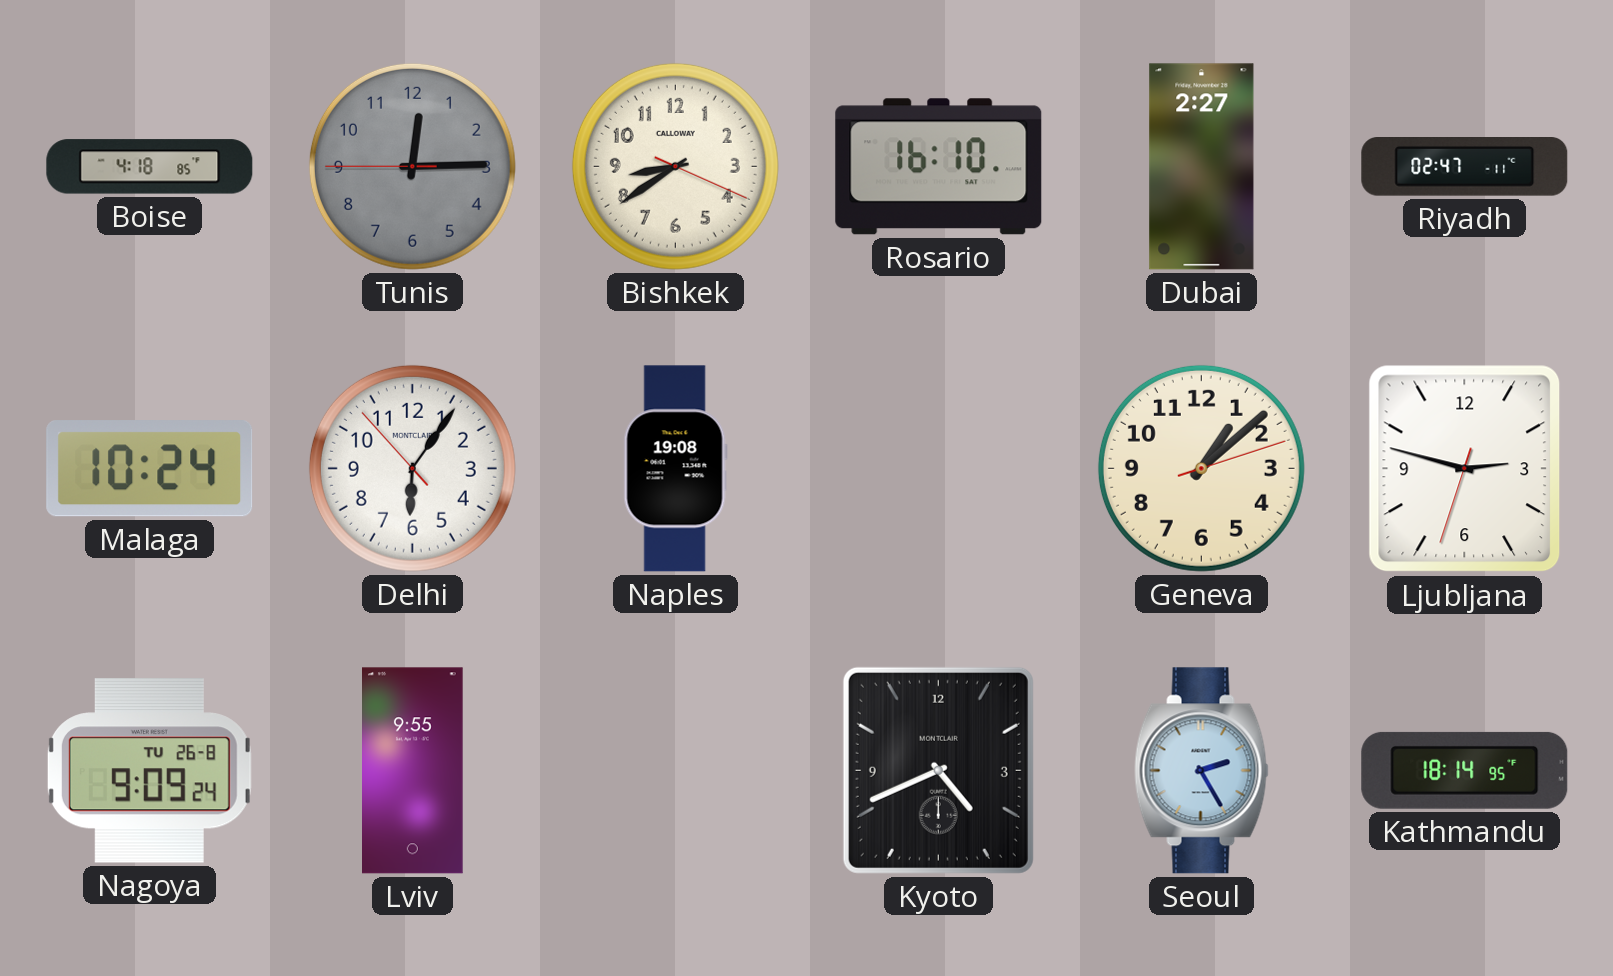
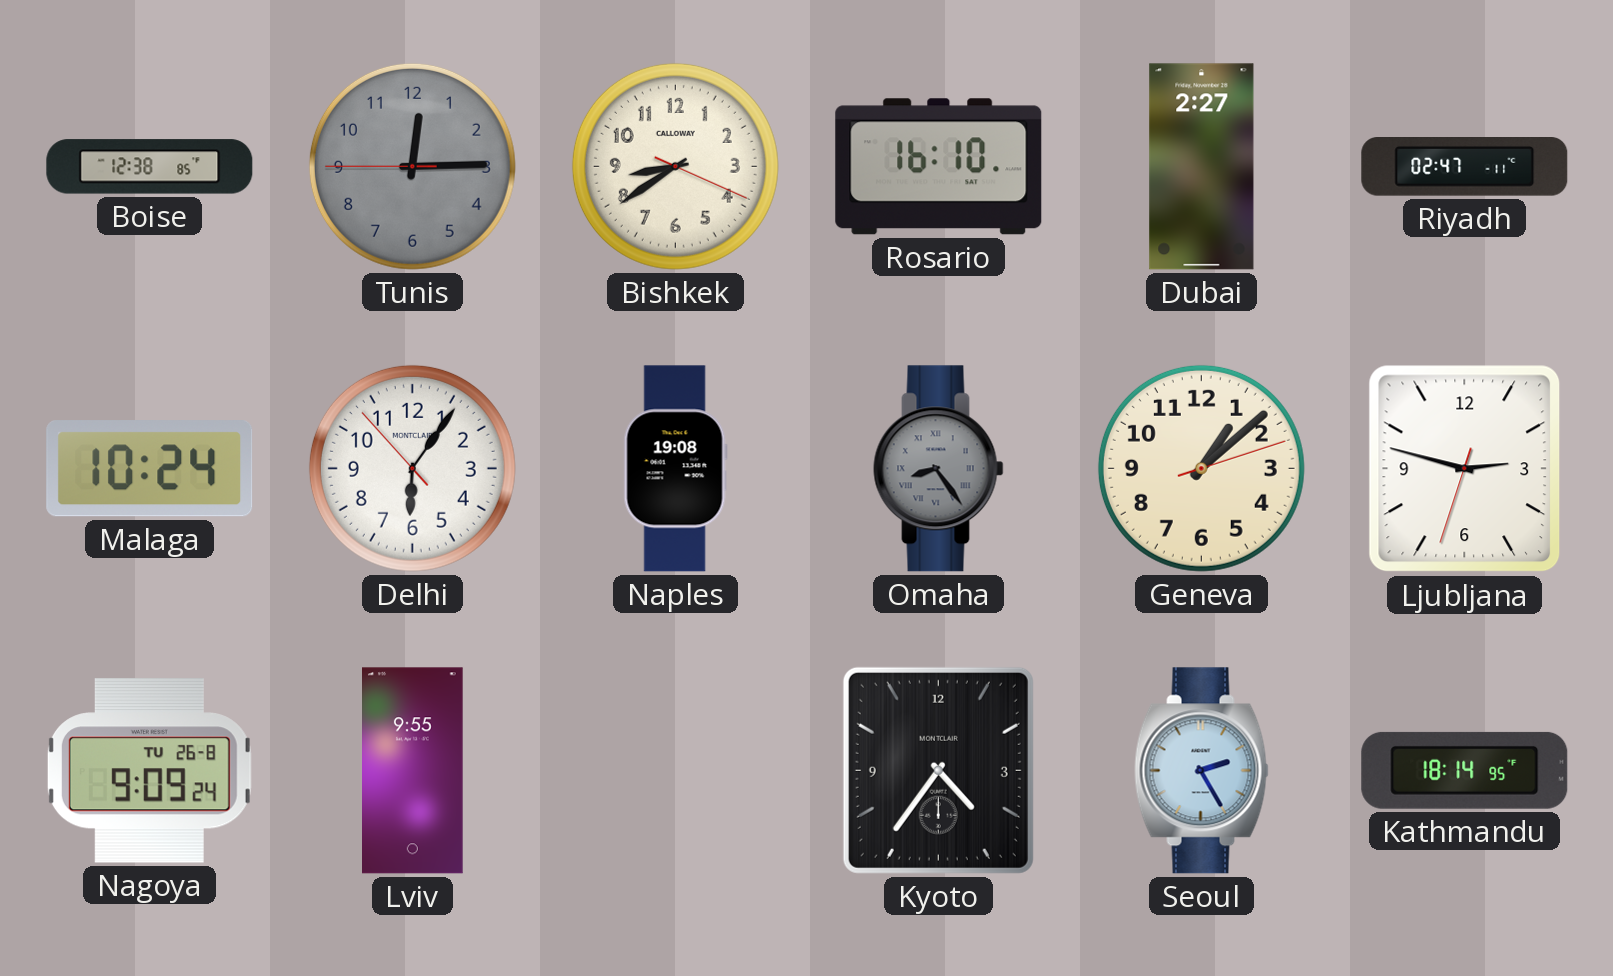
Boise: 4:18 -> 12:38 (150, 167)
Omaha: none -> 8:24 (939, 469)
Kyoto: 4:41 -> 4:36 (938, 770)
